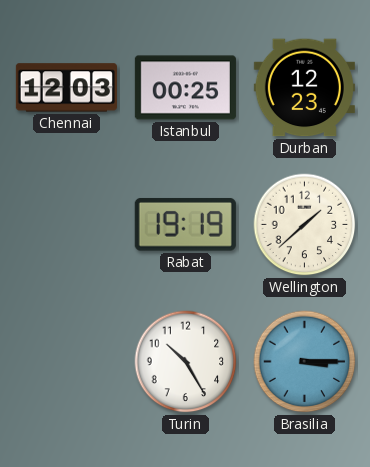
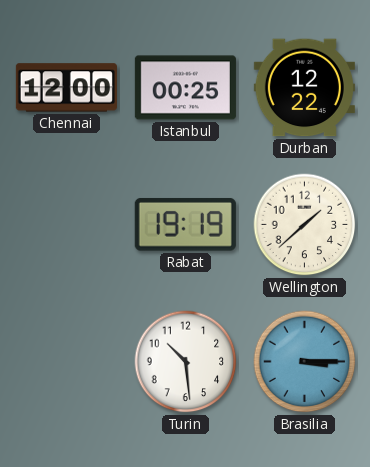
Chennai: 12:03 -> 12:00 (66, 88)
Durban: 12:23 -> 12:22 (304, 88)
Turin: 10:25 -> 10:29 (186, 362)
